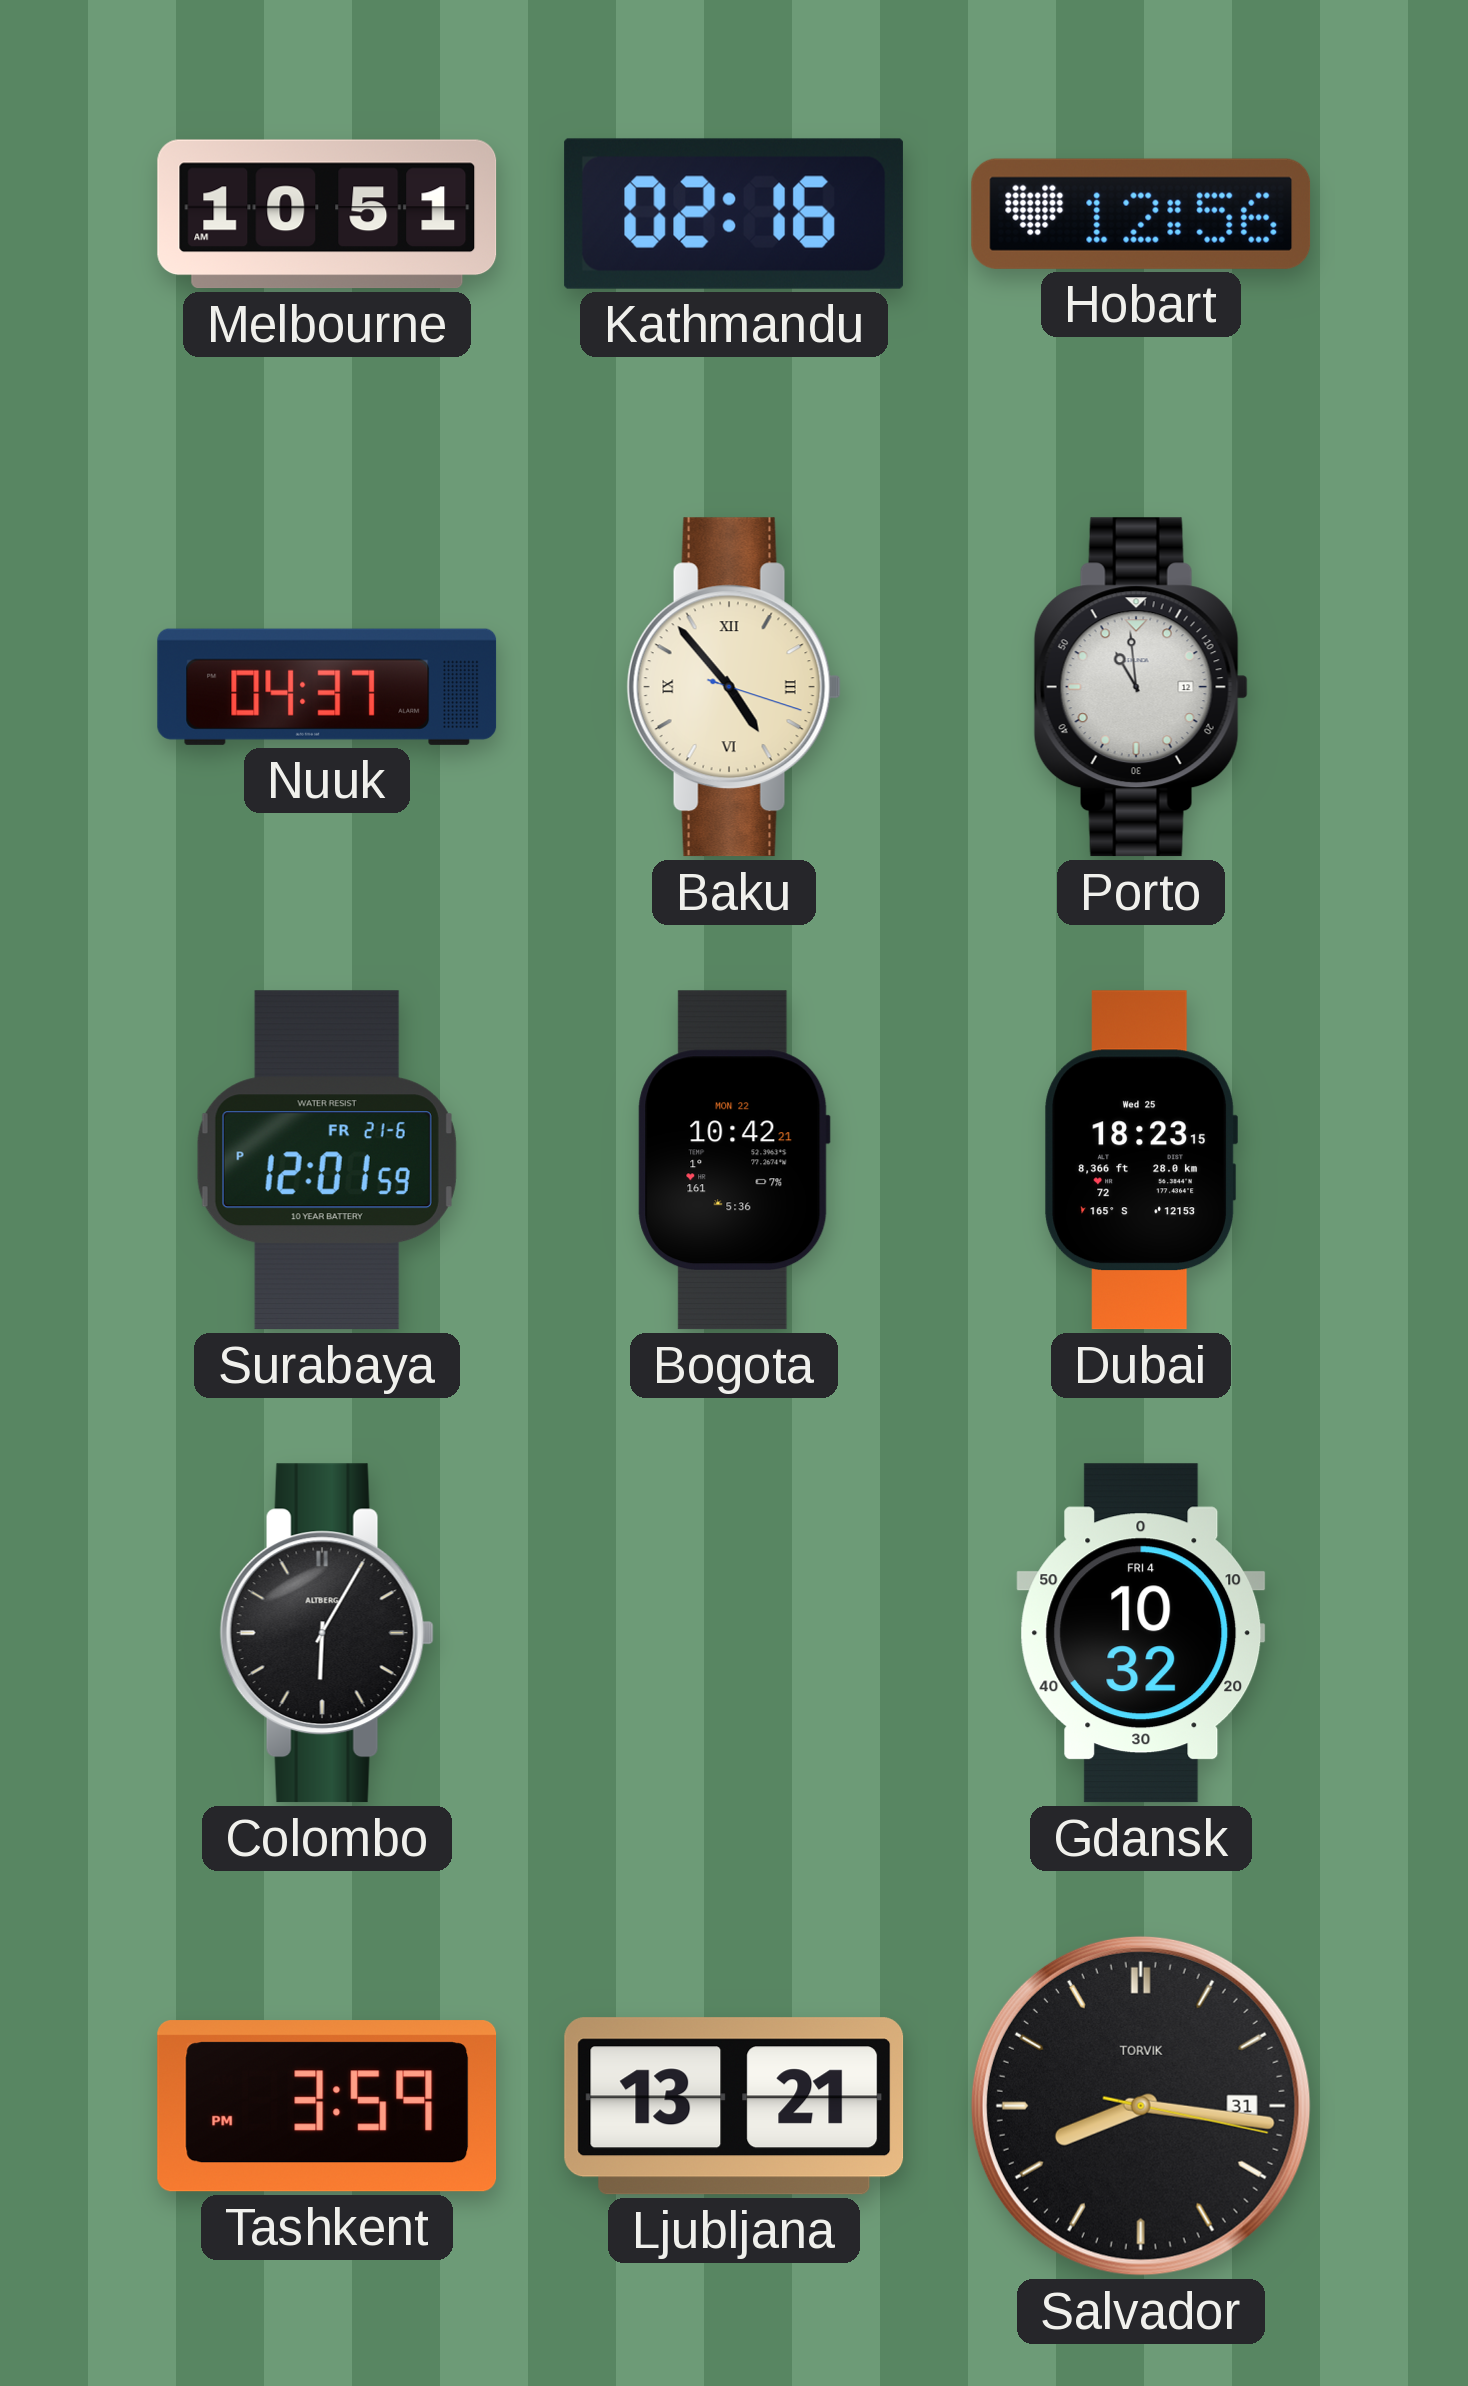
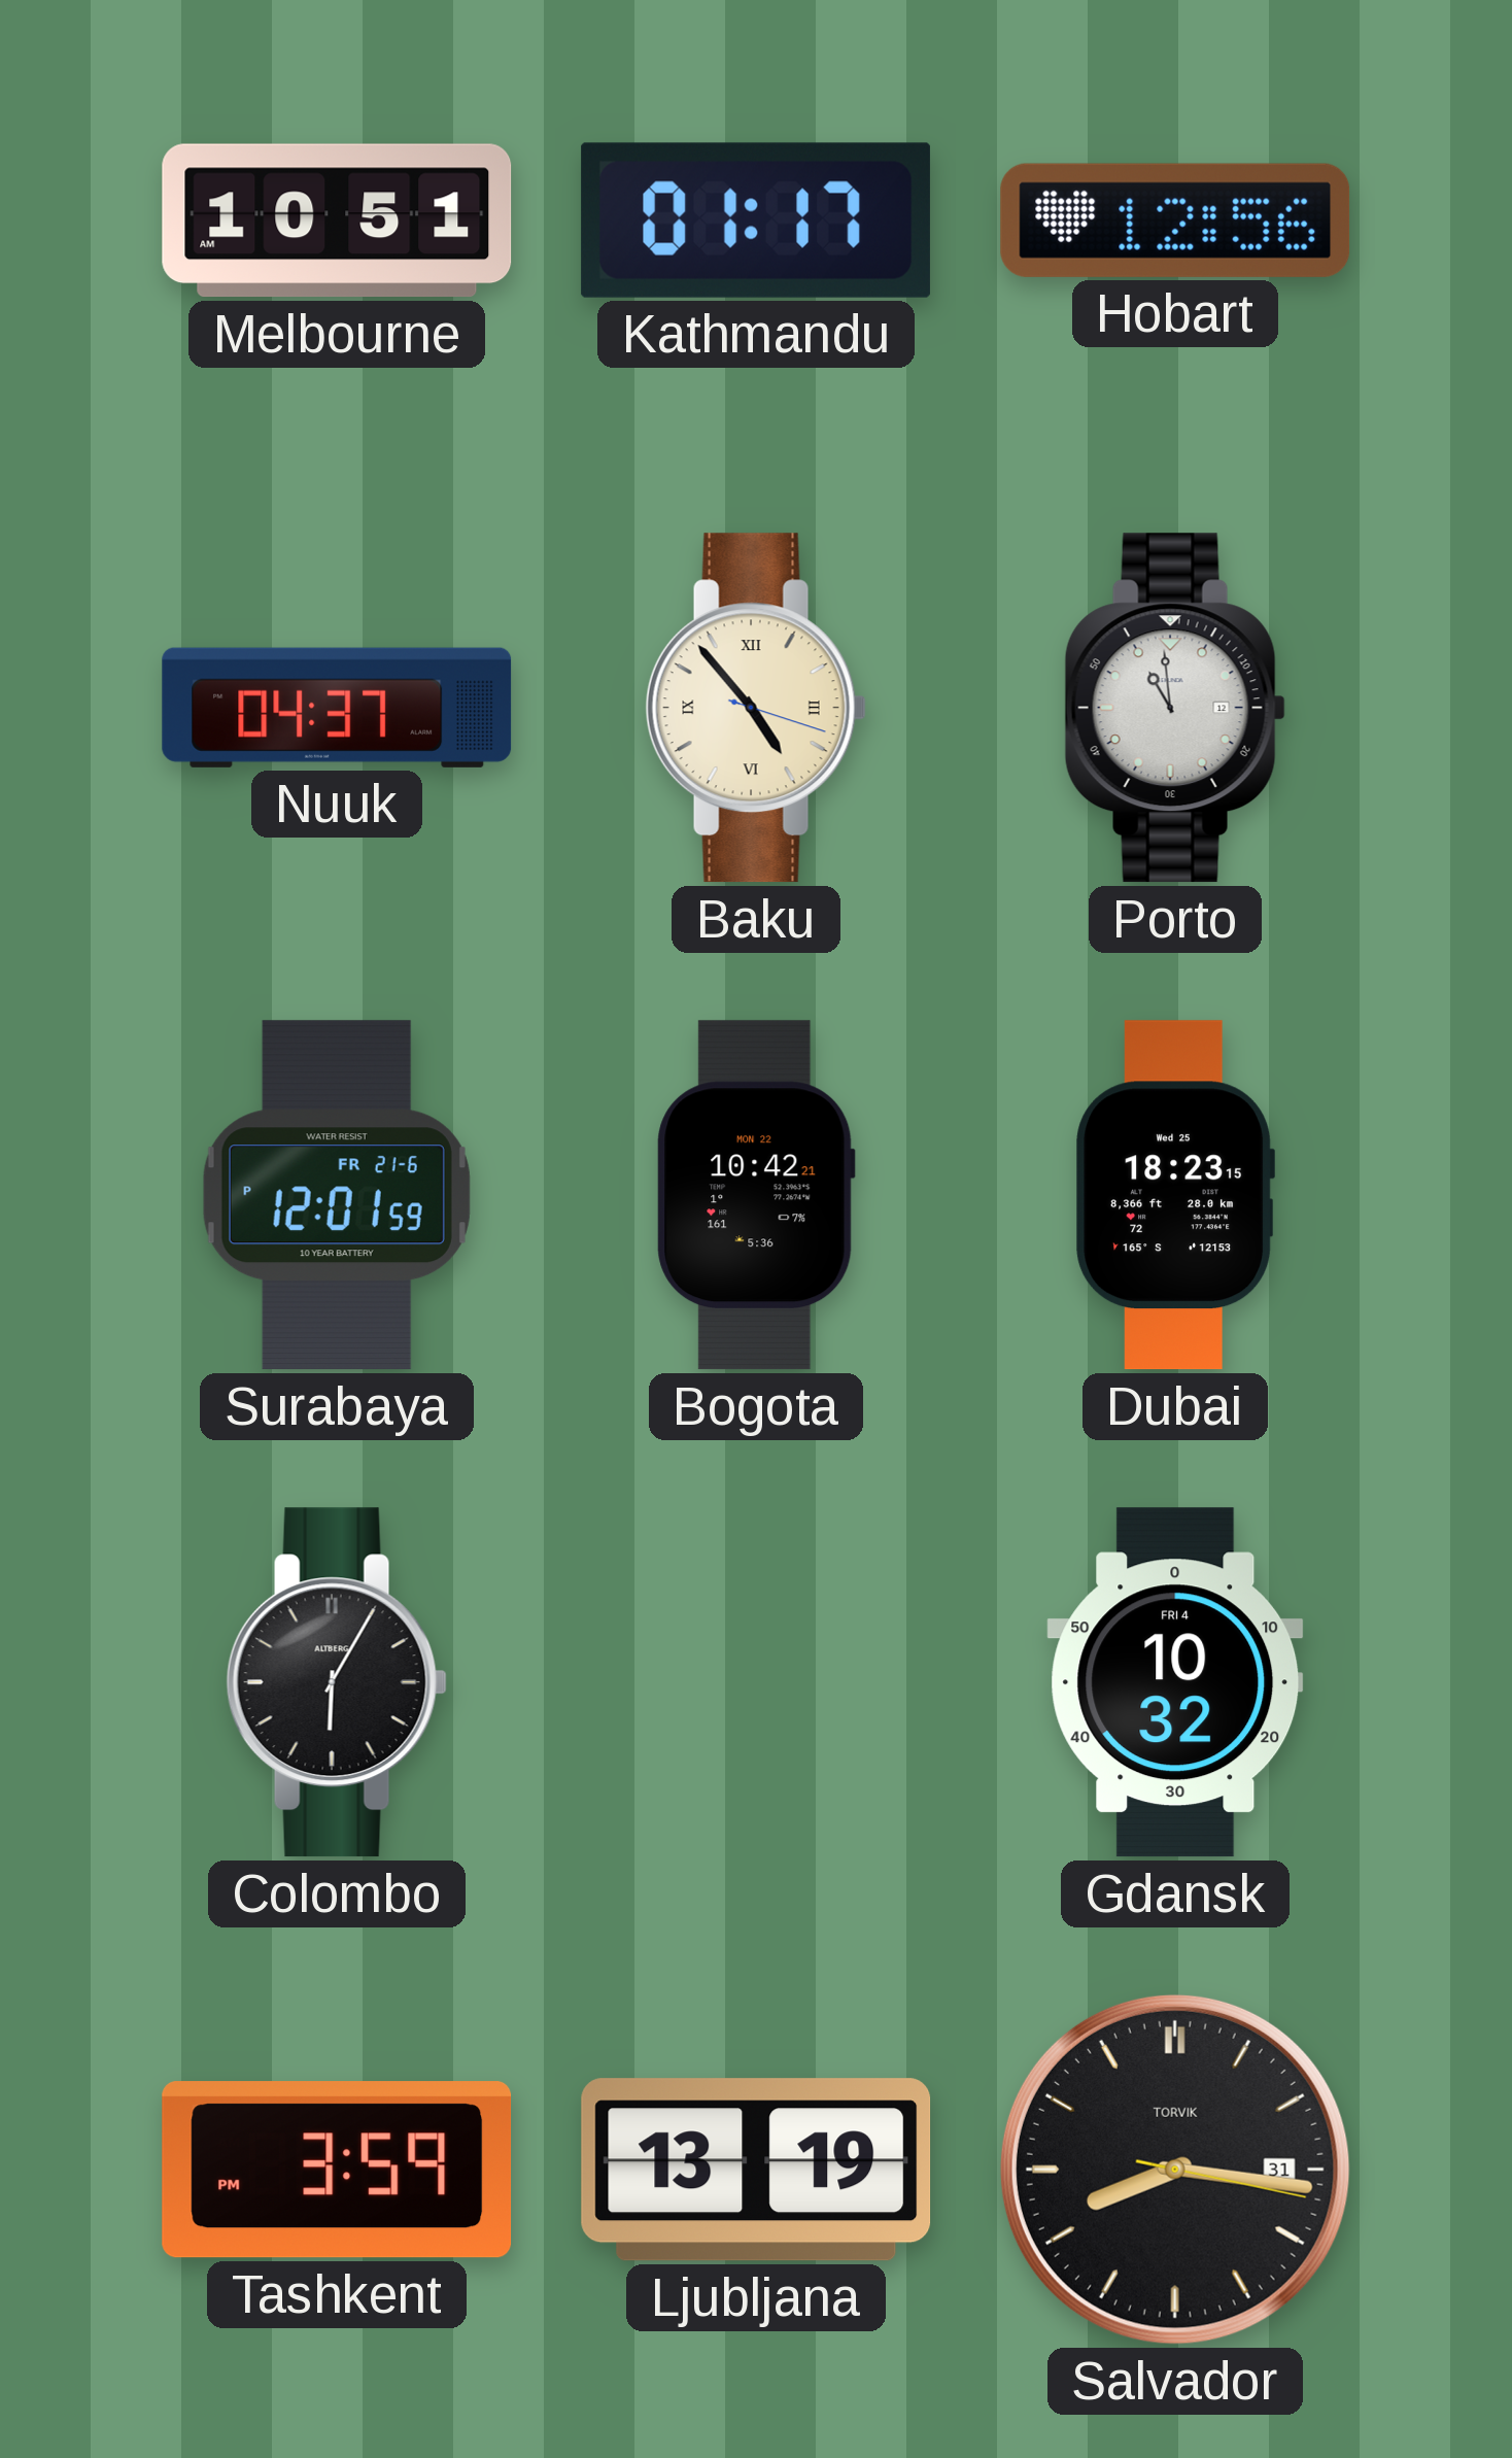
Kathmandu: 02:16 -> 01:17 (756, 220)
Ljubljana: 13:21 -> 13:19 (756, 2170)
